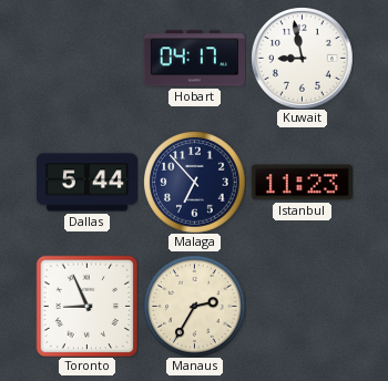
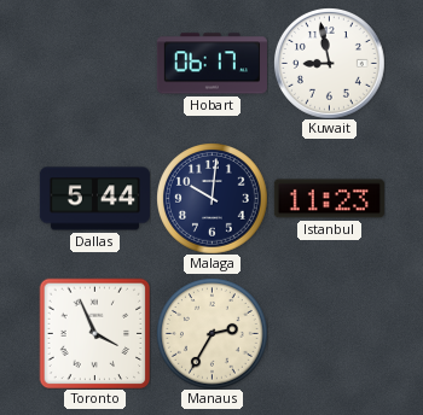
Hobart: 04:17 -> 06:17 (211, 64)
Malaga: 6:53 -> 10:01 (211, 198)
Toronto: 8:56 -> 3:56 (94, 333)
